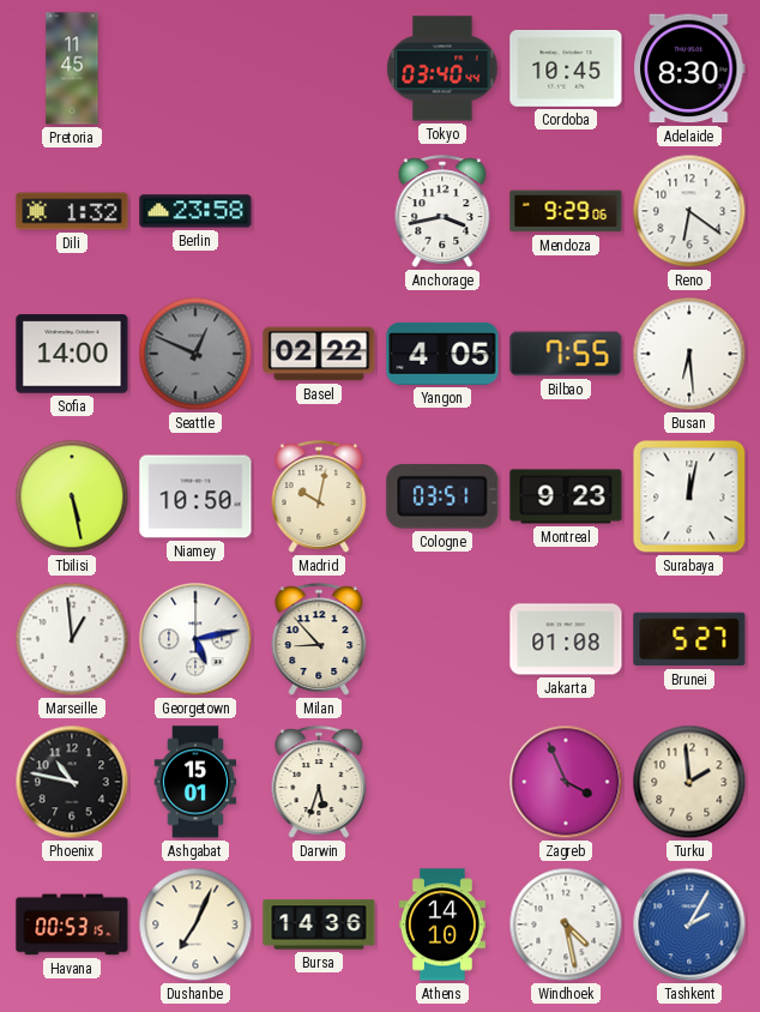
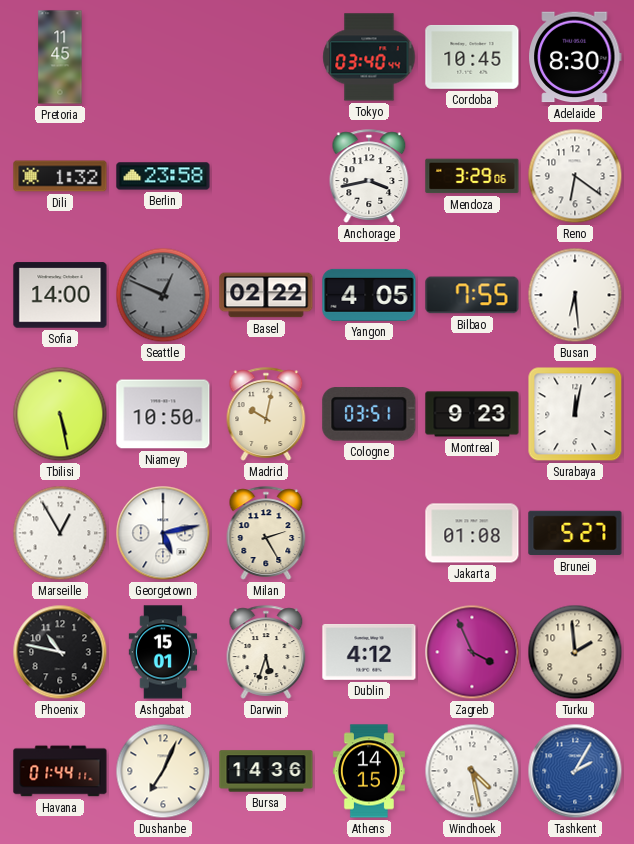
Mendoza: 9:29 -> 3:29 (472, 176)
Marseille: 12:59 -> 12:55 (60, 533)
Milan: 8:53 -> 2:25 (266, 533)
Dublin: none -> 4:12 (369, 652)
Havana: 00:53 -> 01:44 (60, 771)
Athens: 14:10 -> 14:15 (369, 771)
